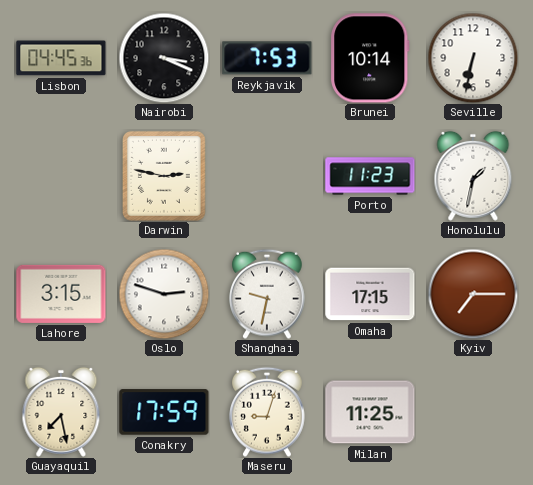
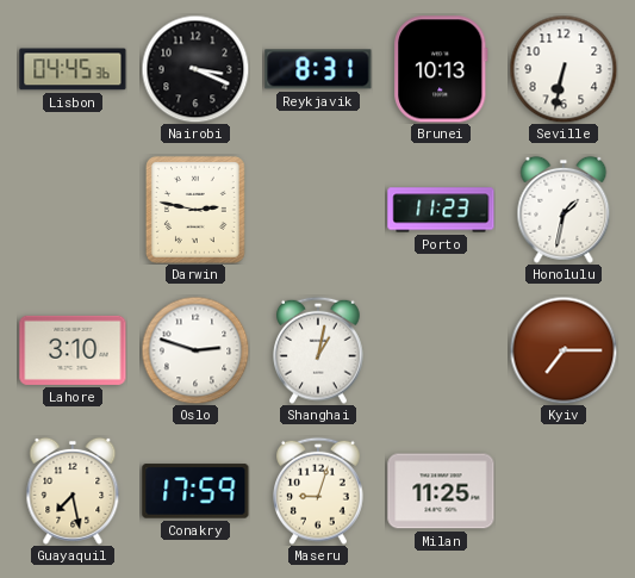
Reykjavik: 7:53 -> 8:31 (318, 69)
Brunei: 10:14 -> 10:13 (441, 69)
Lahore: 3:15 -> 3:10 (73, 350)
Shanghai: 9:32 -> 1:02 (319, 350)
Omaha: 17:15 -> none (370, 294)
